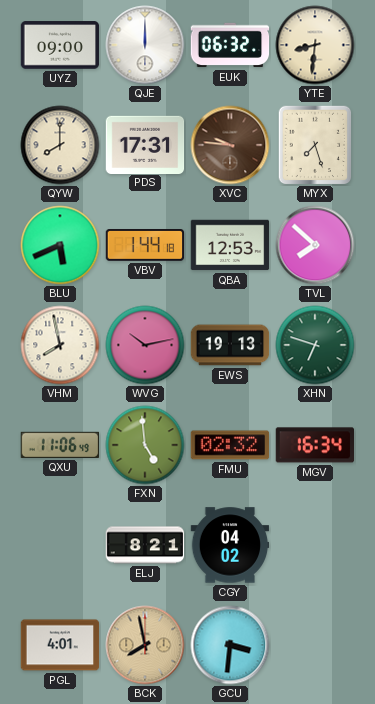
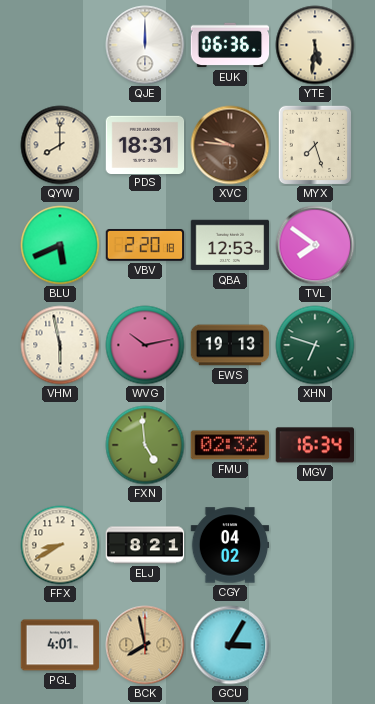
UYZ: 09:00 -> none (60, 45)
EUK: 06:32 -> 06:36 (230, 45)
YTE: 8:31 -> 5:31 (315, 45)
PDS: 17:31 -> 18:31 (145, 144)
VBV: 1:44 -> 2:20 (145, 246)
TVL: 7:52 -> 7:51 (315, 245)
VHM: 7:58 -> 5:58 (60, 345)
QXU: 11:06 -> none (60, 445)
FFX: none -> 8:40 (60, 545)
GCU: 3:31 -> 3:05 (230, 645)
